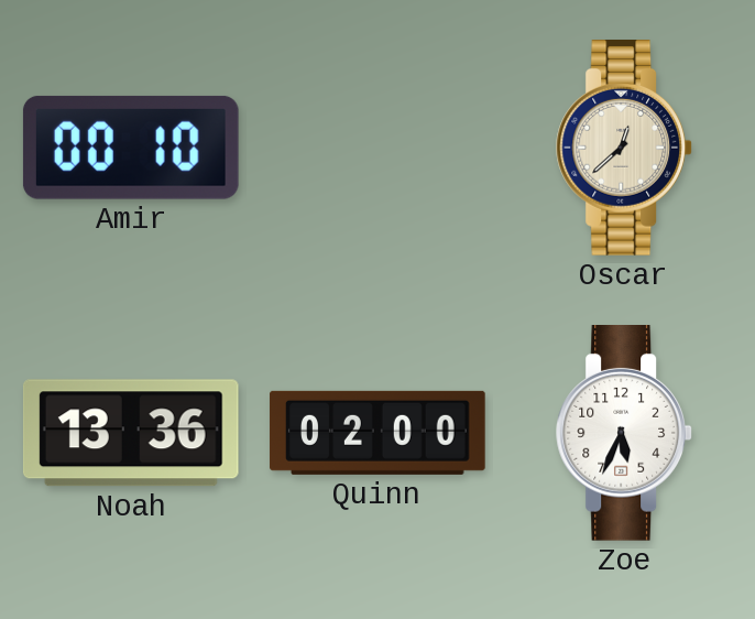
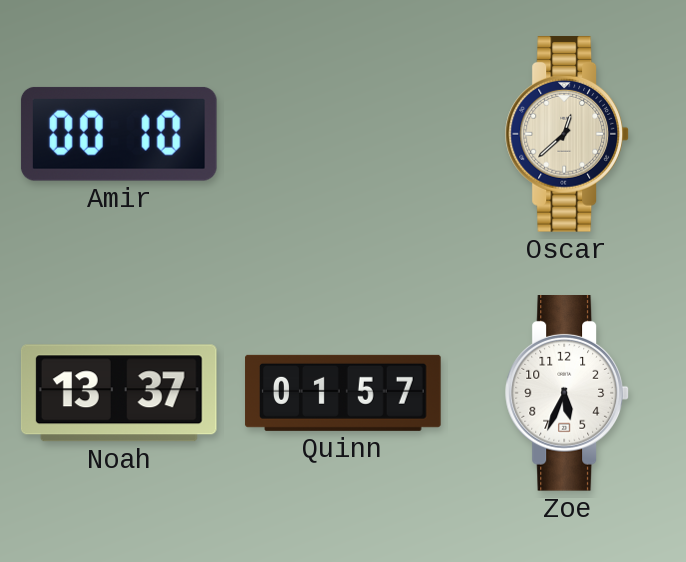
Noah: 13:36 -> 13:37 (119, 393)
Quinn: 02:00 -> 01:57 (343, 393)
